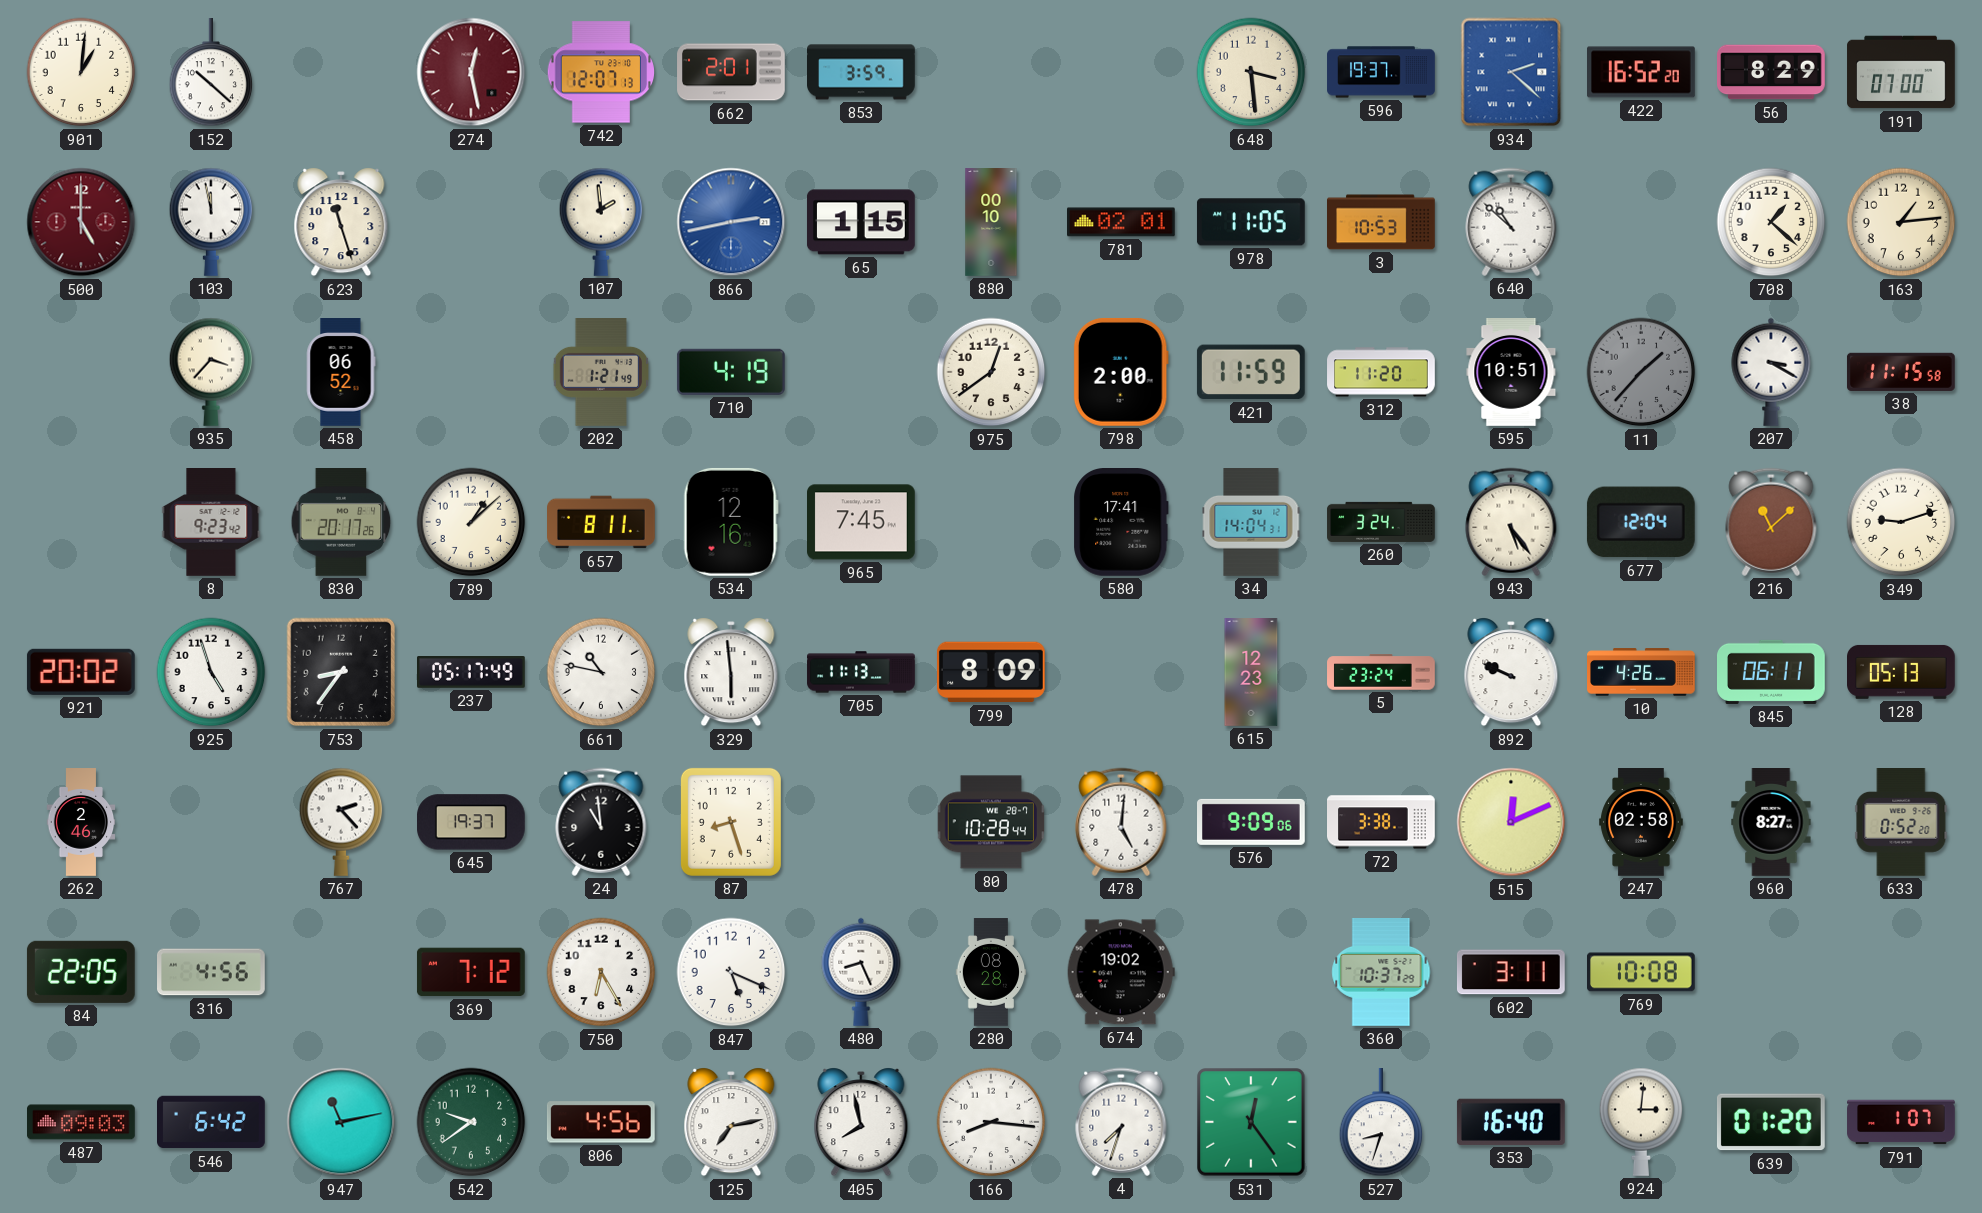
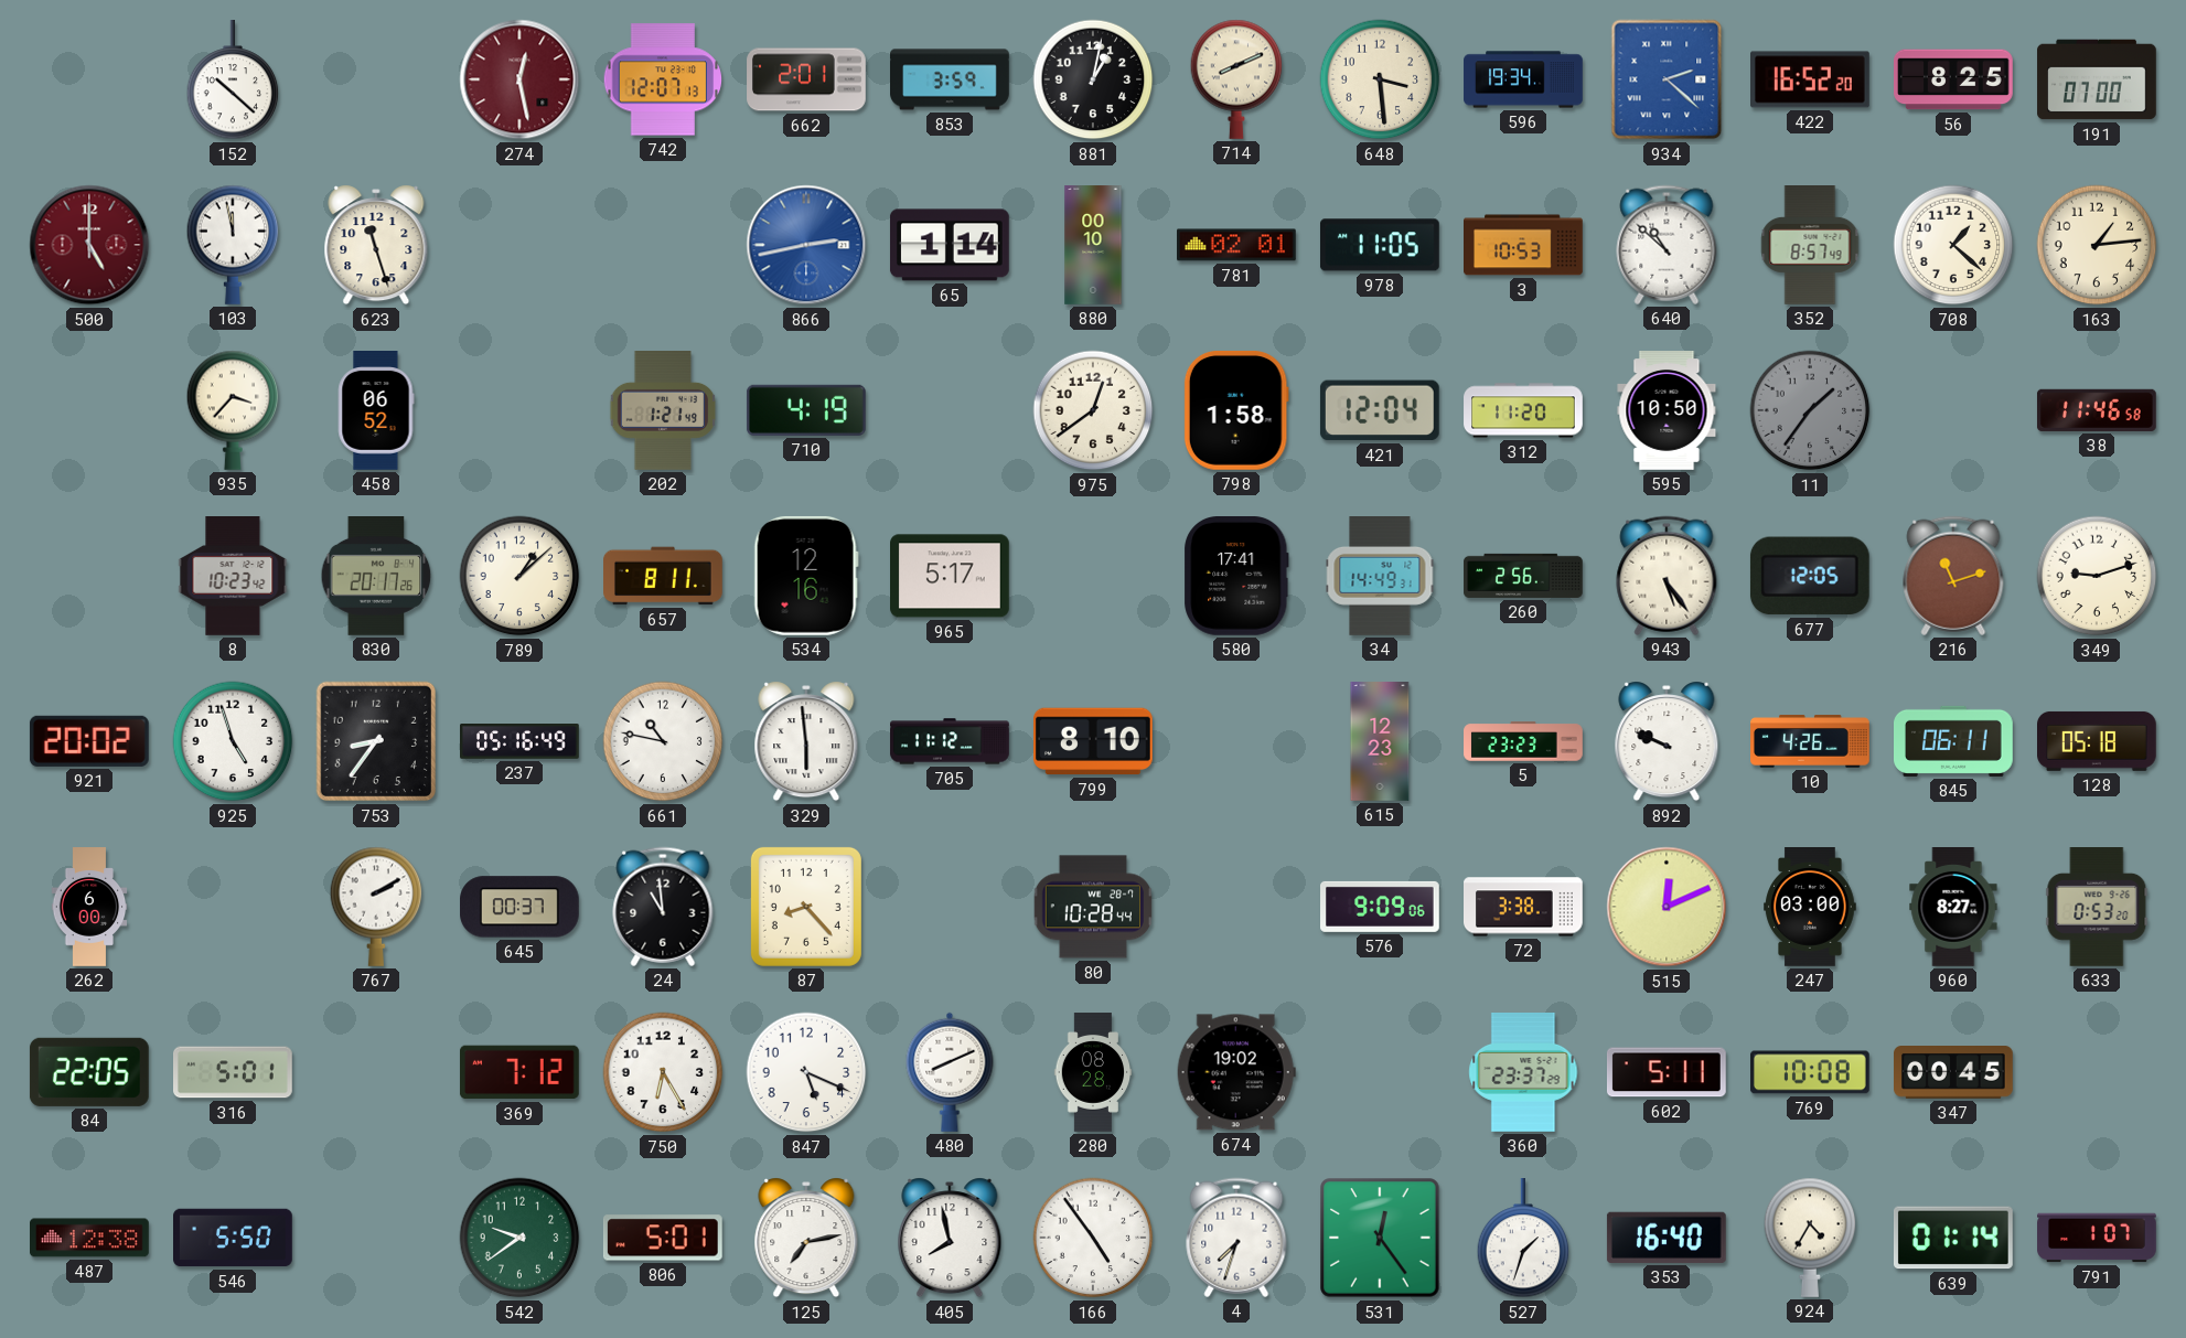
901: 1:01 -> none (81, 72)
881: none -> 1:02 (1093, 79)
714: none -> 8:11 (1236, 79)
596: 19:37 -> 19:34 (1523, 79)
56: 8:29 -> 8:25 (1954, 79)
107: 1:59 -> none (601, 222)
65: 1:15 -> 1:14 (950, 245)
352: none -> 8:57 (1810, 246)
798: 2:00 -> 1:58 (1236, 410)
421: 11:59 -> 12:04 (1380, 410)
595: 10:51 -> 10:50 (1667, 411)
11: 1:37 -> 1:36 (1810, 410)
207: 3:20 -> none (1771, 372)
38: 11:15 -> 11:46 (2097, 410)
8: 9:23 -> 10:23 (233, 577)
965: 7:45 -> 5:17 (951, 576)
34: 14:04 -> 14:49 (1380, 577)
260: 3:24 -> 2:56 (1523, 576)
677: 12:04 -> 12:05 (1810, 576)
216: 11:08 -> 11:12 (1953, 576)
237: 05:17 -> 05:16 (521, 742)
705: 11:13 -> 11:12 (950, 741)
799: 8:09 -> 8:10 (1093, 741)
5: 23:24 -> 23:23 (1523, 741)
128: 05:13 -> 05:18 (2098, 741)
262: 2:46 -> 6:00 (89, 907)
767: 2:23 -> 2:10 (376, 907)
645: 19:37 -> 00:37 (521, 907)
87: 8:27 -> 8:23 (806, 907)
478: 5:01 -> none (1121, 822)
247: 02:58 -> 03:00 (1810, 908)
633: 0:52 -> 0:53 (2097, 908)
316: 4:56 -> 5:01 (233, 1072)
480: 8:26 -> 8:11 (950, 1072)
360: 10:37 -> 23:37 (1523, 1073)
602: 3:11 -> 5:11 (1667, 1072)
347: none -> 00:45 (1954, 1073)
487: 09:03 -> 12:38 (90, 1238)
546: 6:42 -> 5:50 (234, 1238)
947: 11:13 -> none (341, 1122)
806: 4:56 -> 5:01 (663, 1238)
166: 8:16 -> 4:54 (1093, 1238)
527: 8:33 -> 1:33 (1523, 1239)
924: 3:01 -> 4:35 (1810, 1238)
639: 01:20 -> 01:14 (1953, 1238)
